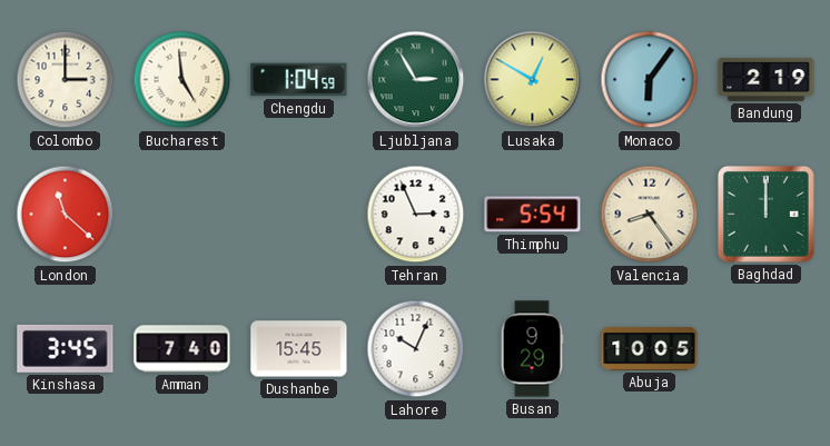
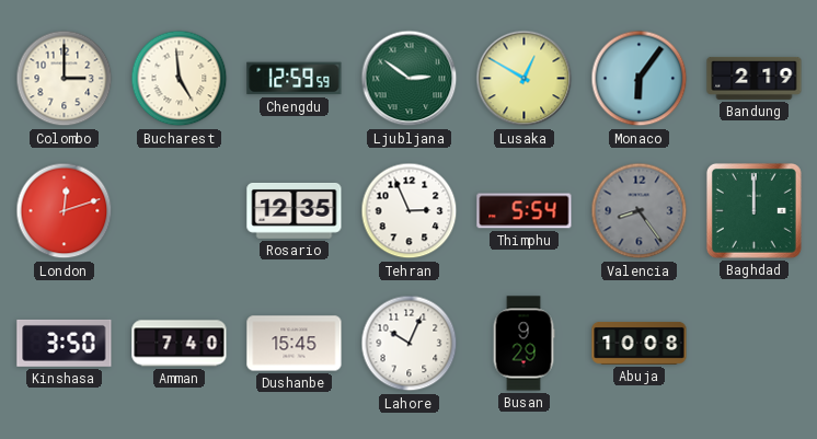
Chengdu: 1:04 -> 12:59 (295, 79)
Ljubljana: 2:55 -> 2:51 (410, 79)
London: 11:22 -> 12:12 (65, 211)
Rosario: none -> 12:35 (295, 210)
Valencia dial: cream -> grey (640, 211)
Kinshasa: 3:45 -> 3:50 (65, 343)
Abuja: 10:05 -> 10:08 (640, 344)
